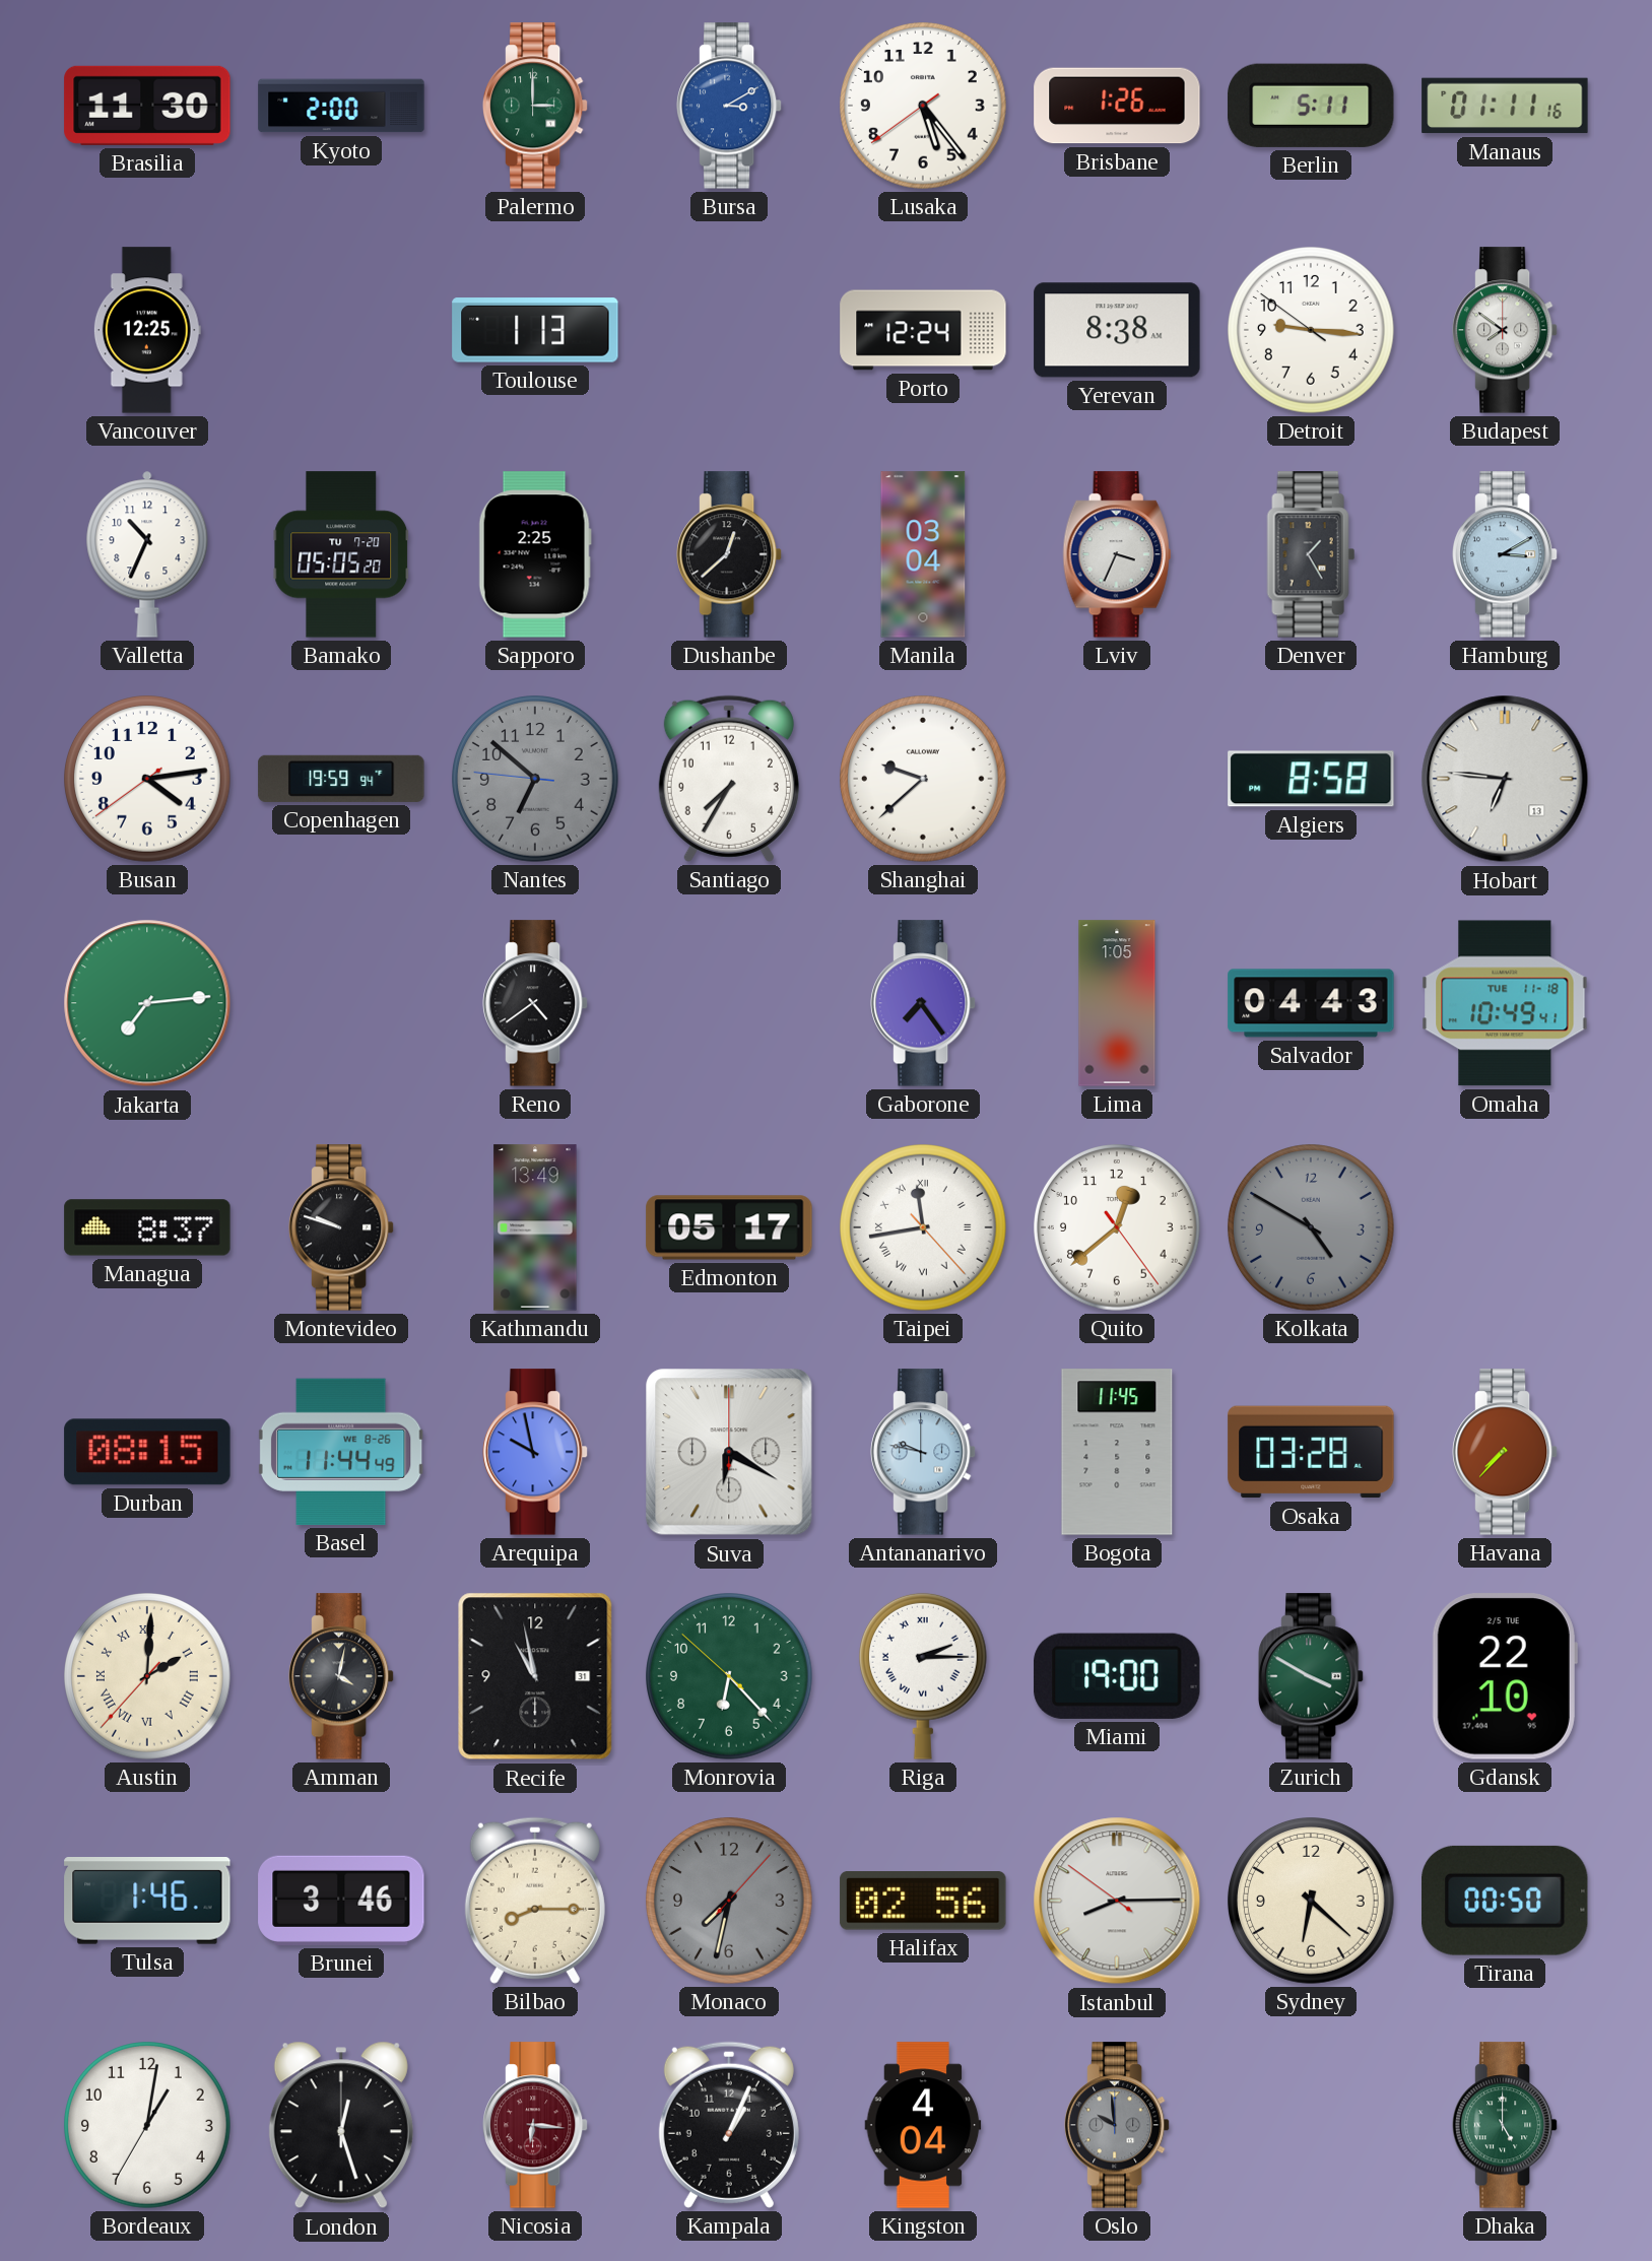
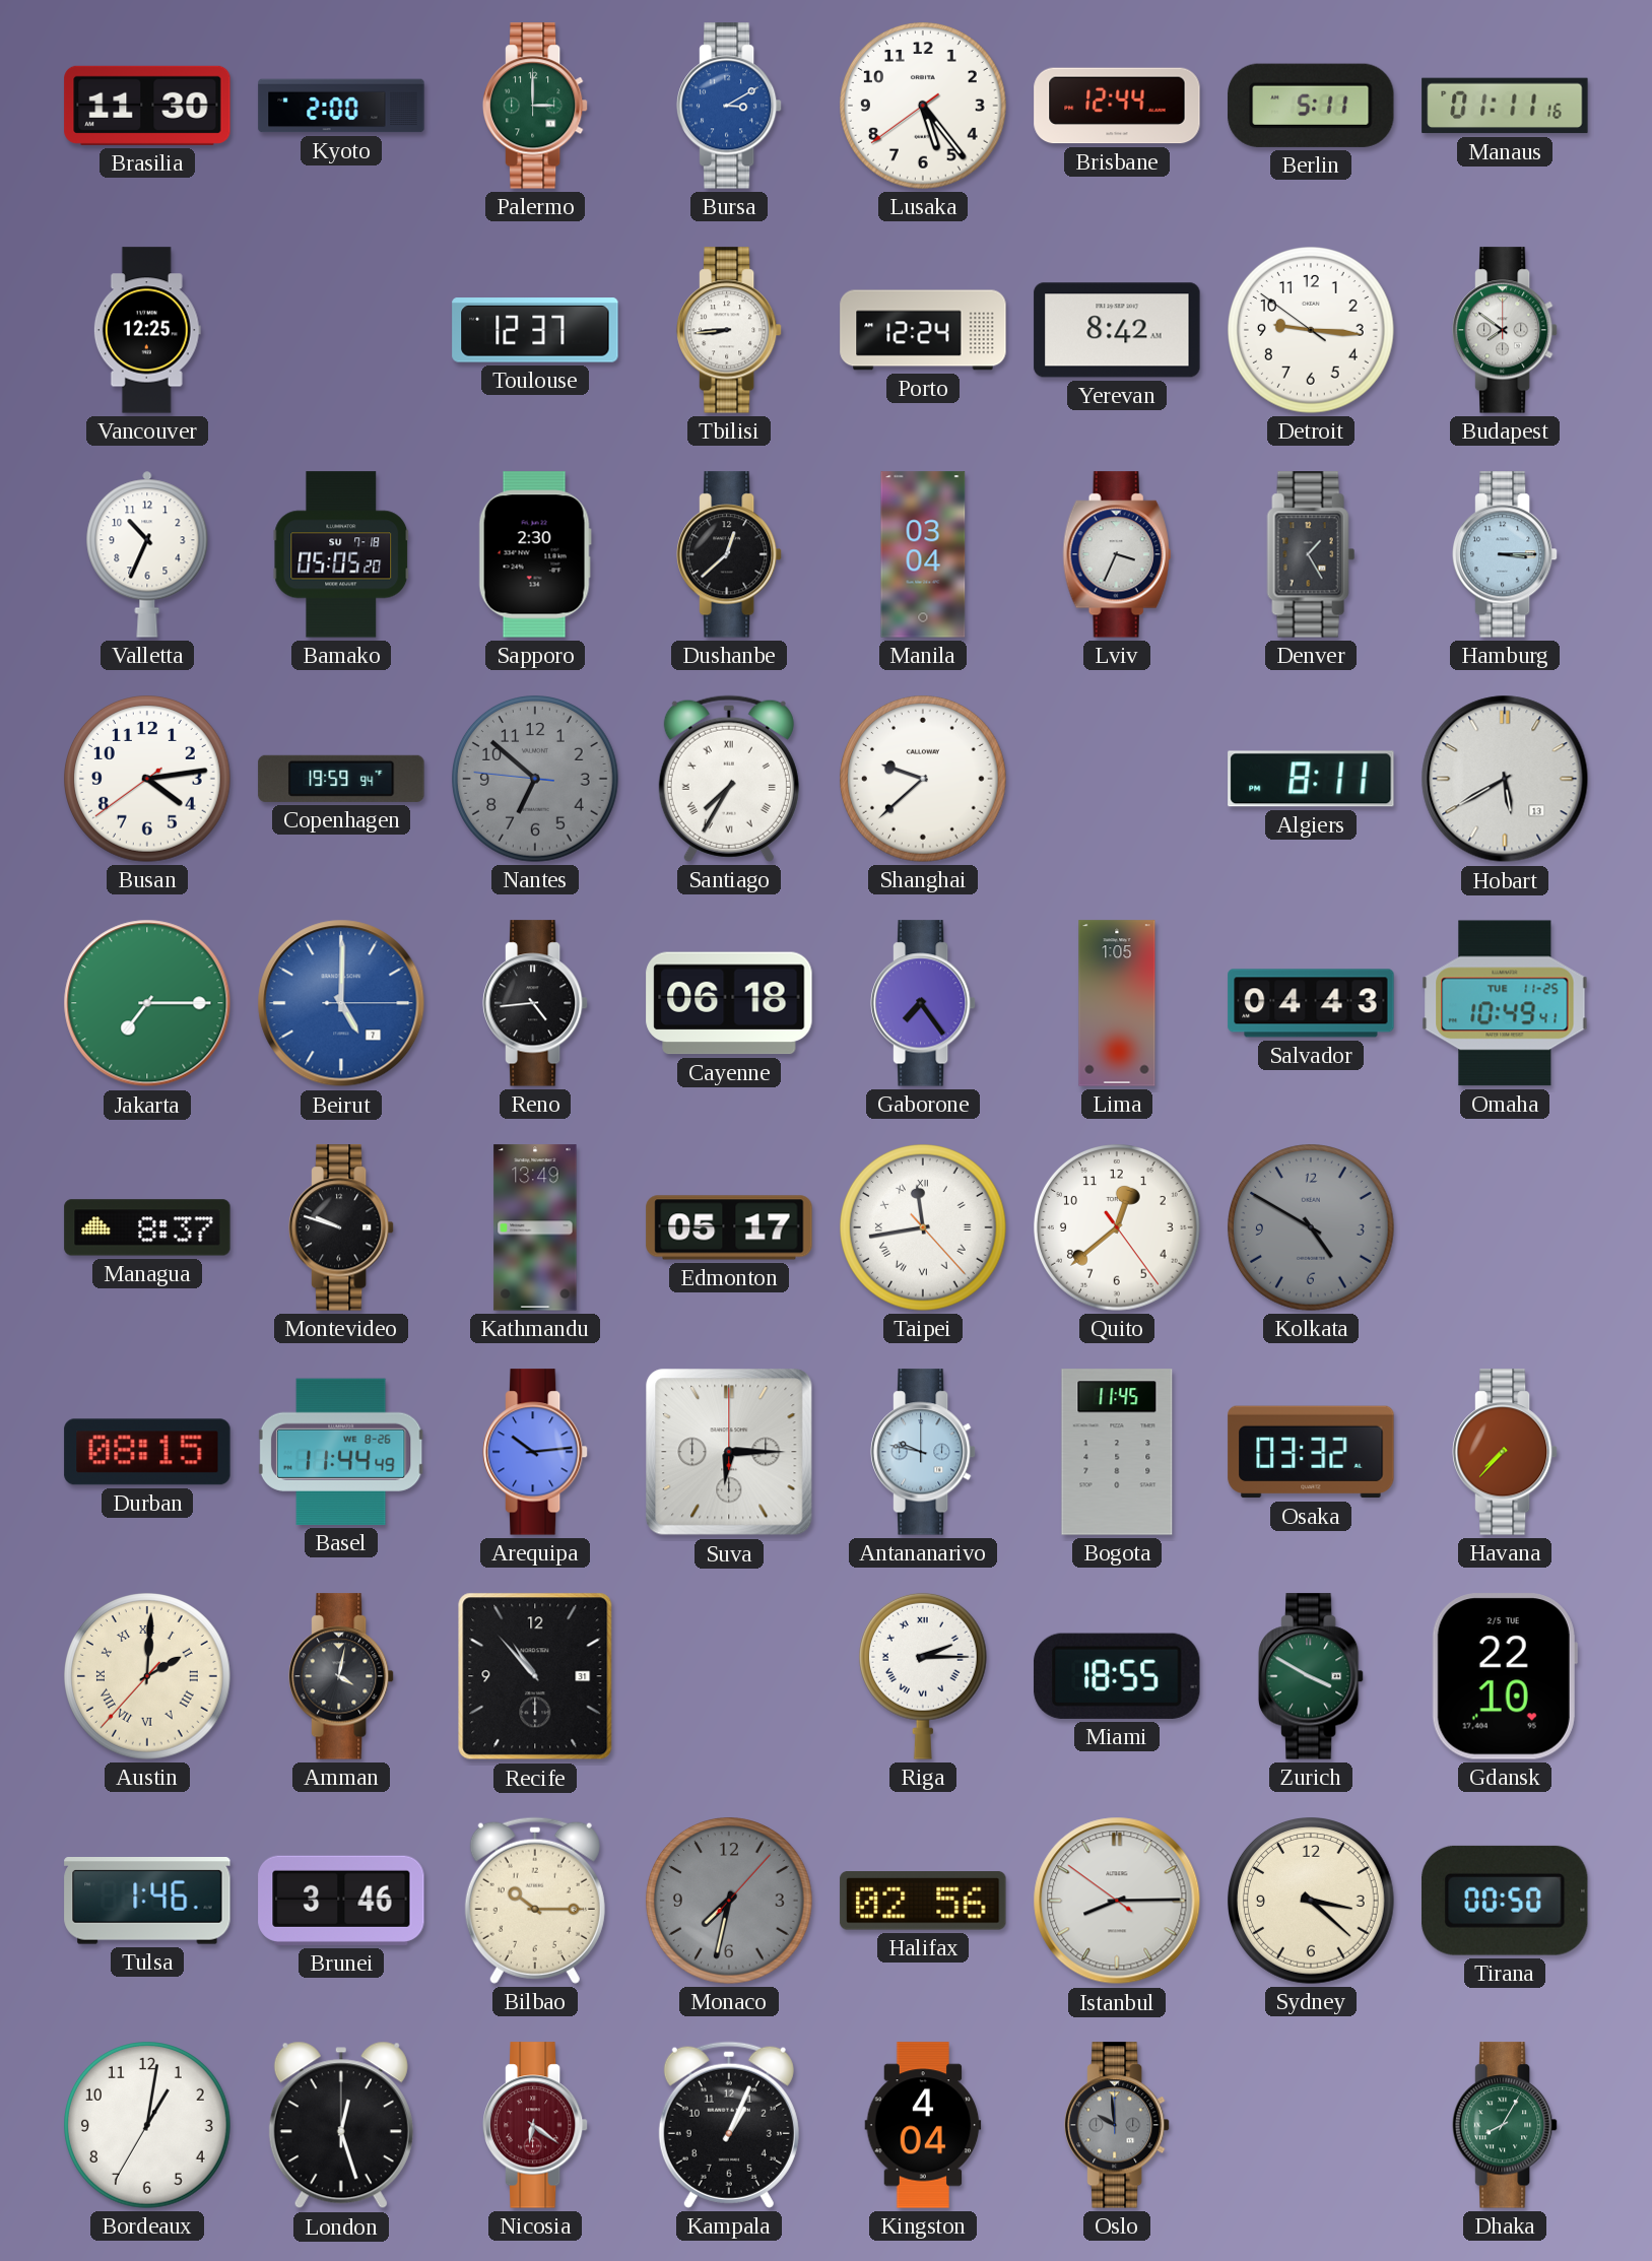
Brisbane: 1:26 -> 12:44 (1117, 106)
Toulouse: 1:13 -> 12:37 (535, 330)
Tbilisi: none -> 8:44 (729, 330)
Yerevan: 8:38 -> 8:42 (1117, 330)
Bamako date: TU 7-20 -> SU 7-18 (341, 554)
Sapporo: 2:25 -> 2:30 (535, 554)
Hamburg: 3:10 -> 3:15 (1505, 554)
Santiago numerals: Arabic -> Roman (729, 779)
Algiers: 8:58 -> 8:11 (1311, 779)
Hobart: 6:46 -> 5:40 (1505, 779)
Jakarta: 7:14 -> 7:15 (147, 1003)
Beirut: none -> 5:00 (341, 1003)
Reno: 4:39 -> 4:44 (535, 1003)
Cayenne: none -> 06:18 (729, 1003)
Omaha date: TUE 11-18 -> TUE 11-25 (1505, 1003)
Arequipa: 9:58 -> 10:14 (535, 1452)
Suva: 6:20 -> 6:15 (729, 1452)
Osaka: 03:28 -> 03:32 (1311, 1452)
Recife: 10:58 -> 10:53 (535, 1676)
Monrovia: 6:22 -> none (730, 1677)
Miami: 19:00 -> 18:55 (1118, 1676)
Bilbao: 8:15 -> 10:15 (535, 1901)
Sydney: 6:22 -> 3:22 (1312, 1902)
Nicosia: 6:16 -> 6:21 (535, 2125)
Dhaka: 5:00 -> 8:05 (1505, 2125)
